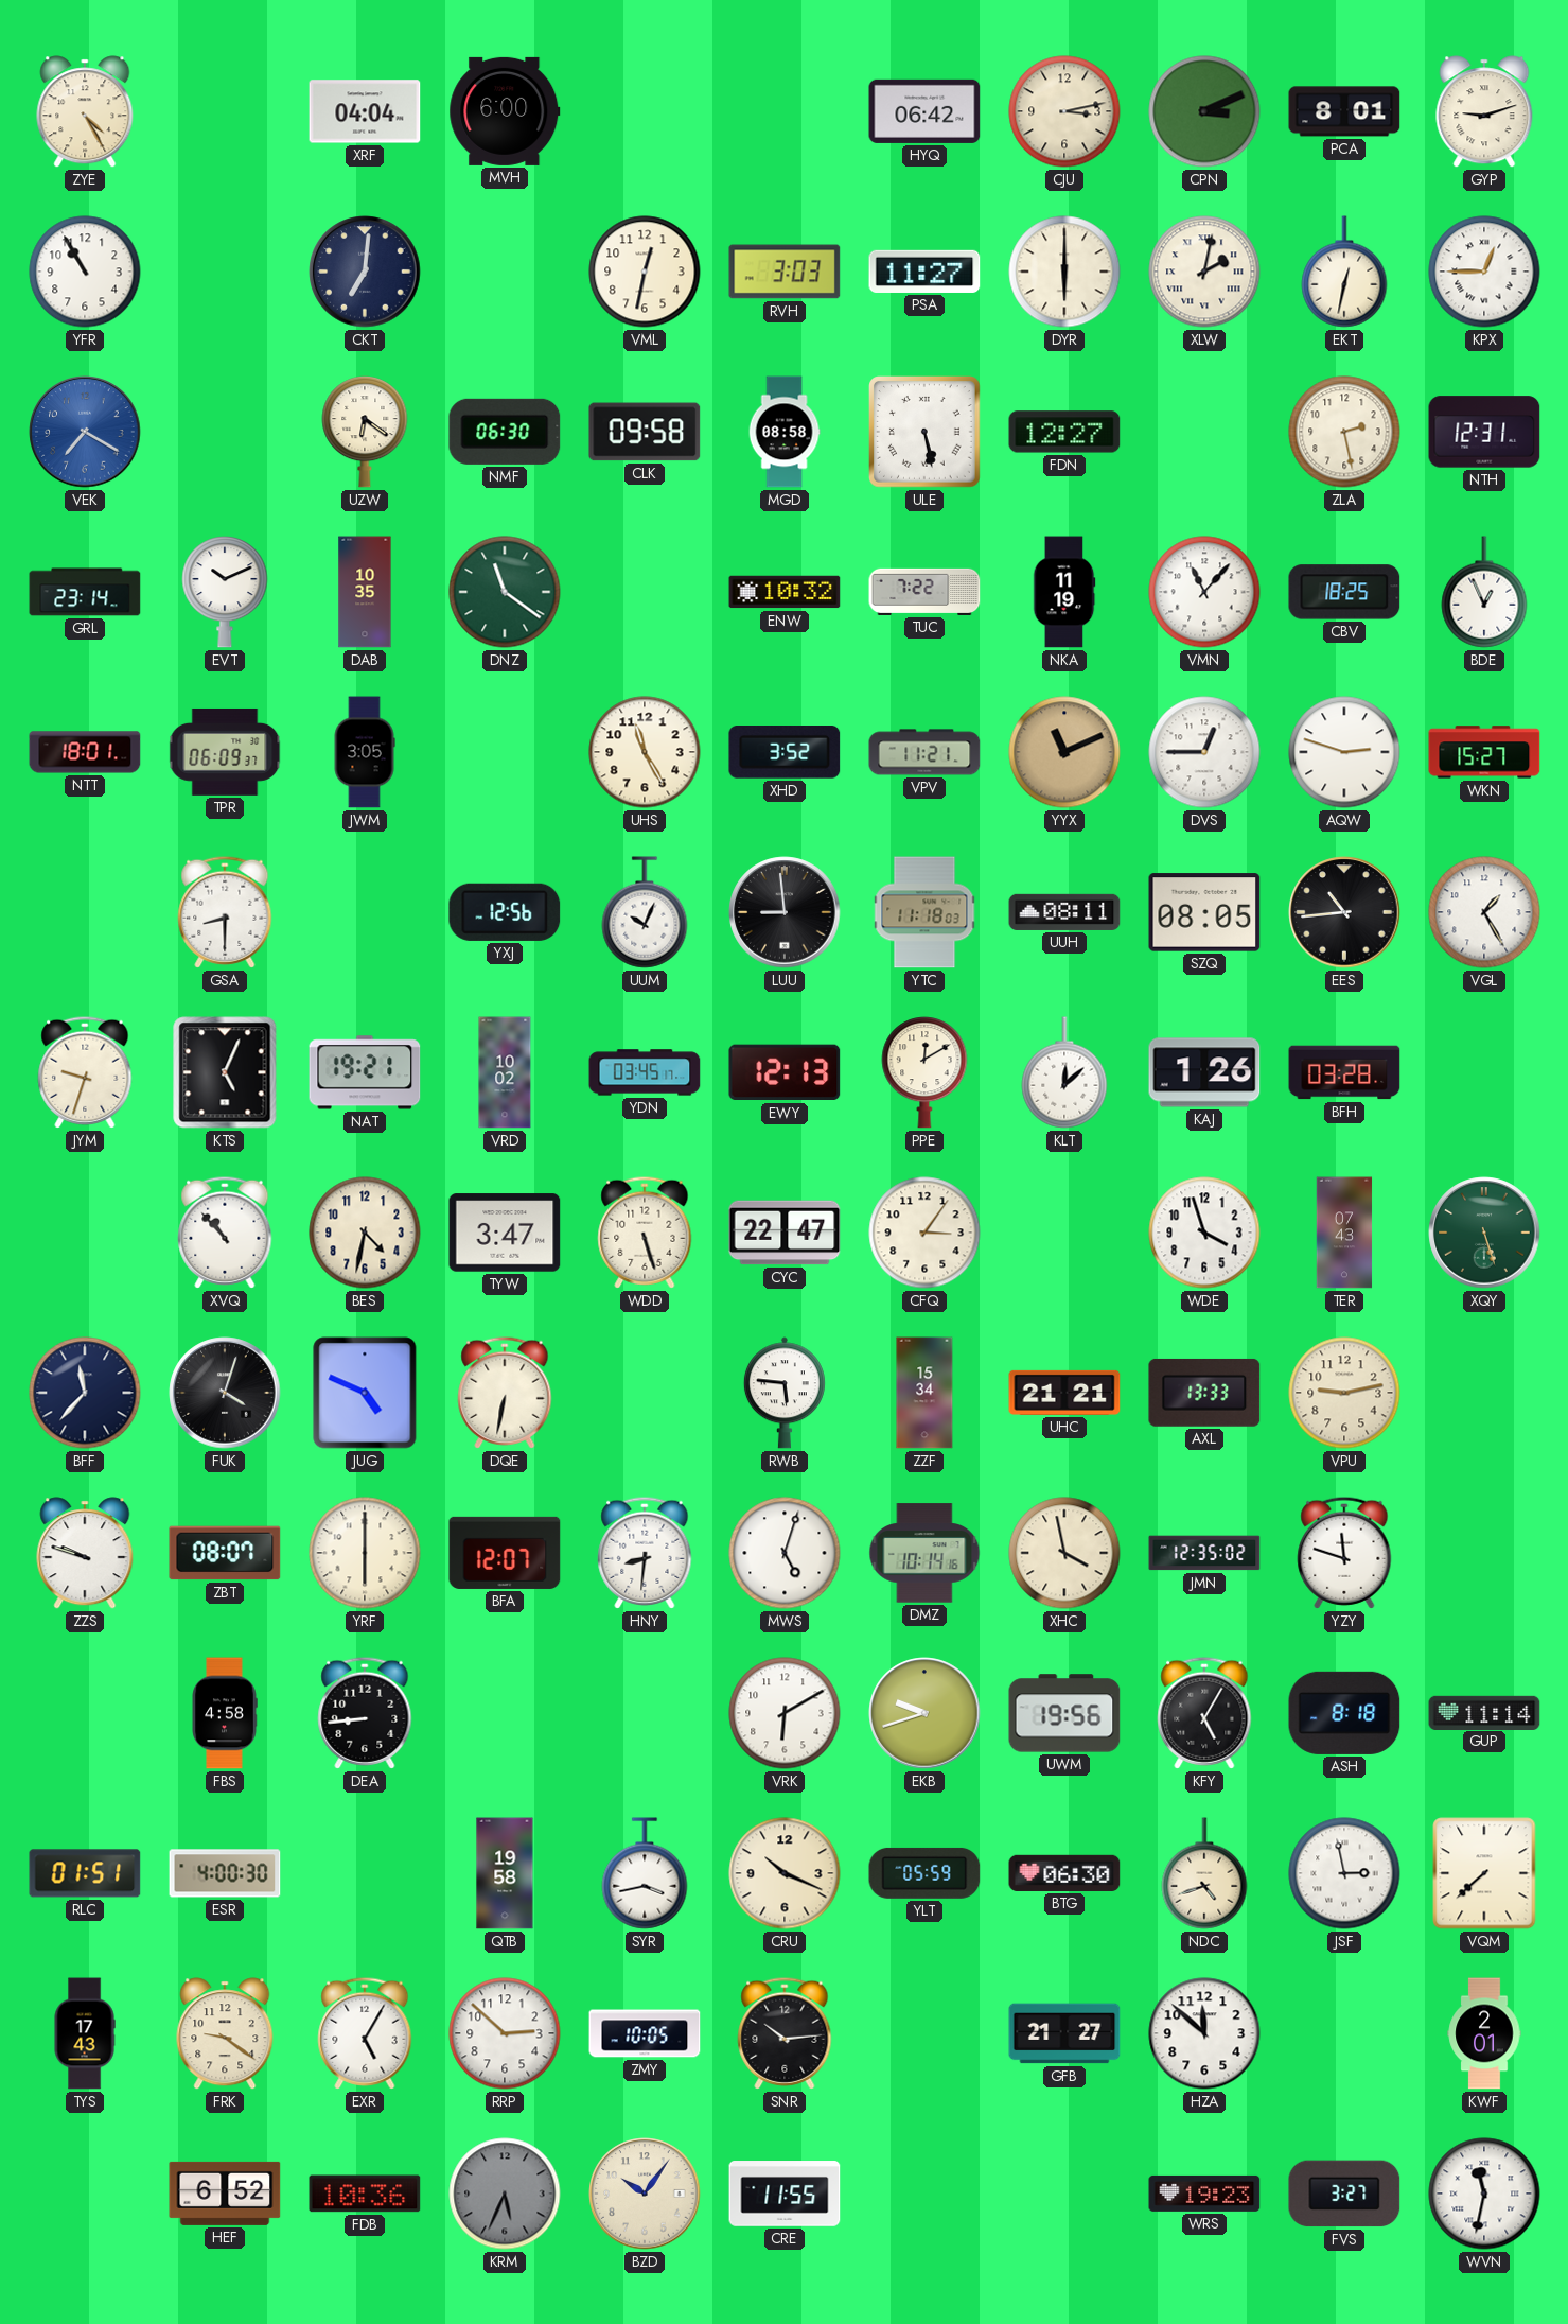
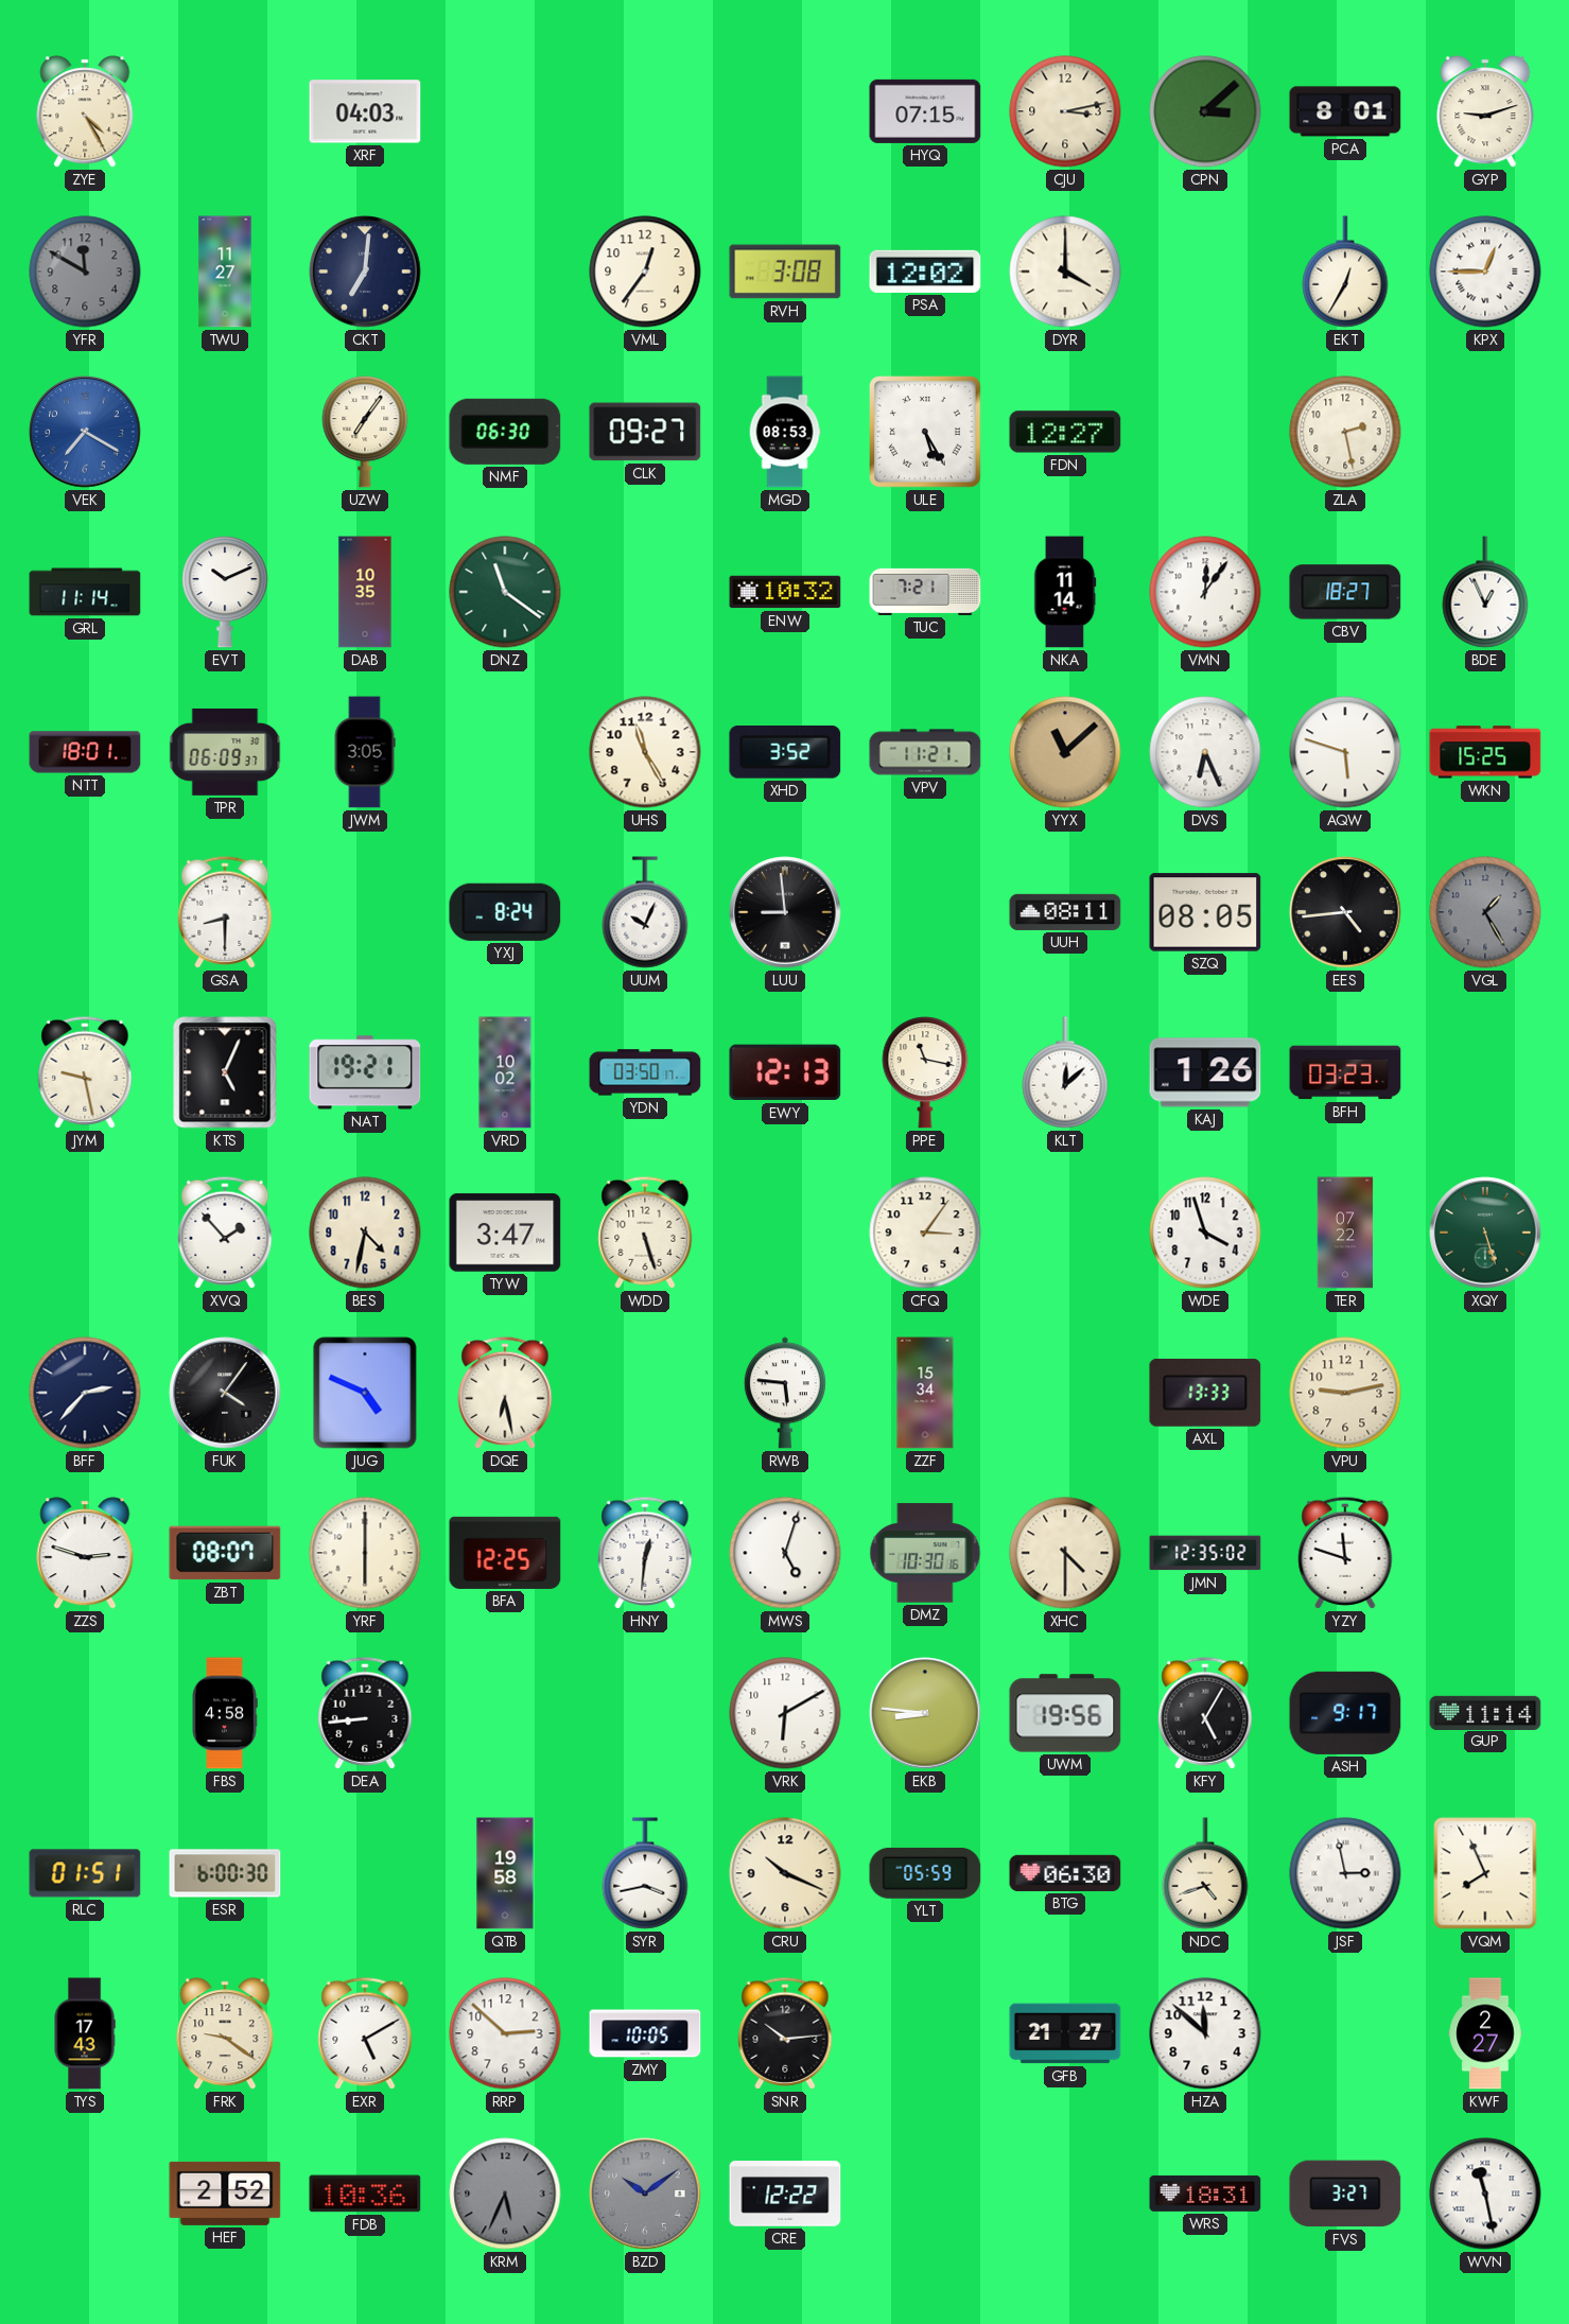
XRF: 04:04 -> 04:03 (365, 111)
MVH: 6:00 -> none (505, 111)
HYQ: 06:42 -> 07:15 (925, 111)
CPN: 3:11 -> 3:08 (1205, 111)
YFR: 10:55 -> 11:50 (85, 272)
YFR dial: white -> grey (85, 272)
TWU: none -> 11:27 (225, 272)
VML: 12:32 -> 12:36 (645, 272)
RVH: 3:03 -> 3:08 (785, 272)
PSA: 11:27 -> 12:02 (925, 272)
DYR: 6:00 -> 4:00 (1065, 272)
XLW: 2:02 -> none (1204, 272)
EKT: 12:32 -> 12:35 (1345, 272)
UZW: 6:21 -> 7:06 (365, 432)
CLK: 09:58 -> 09:27 (645, 432)
MGD: 08:58 -> 08:53 (785, 432)
ULE: 5:28 -> 5:25 (925, 432)
NTH: 12:31 -> none (1484, 432)
GRL: 23:14 -> 11:14 (85, 592)
TUC: 7:22 -> 7:21 (925, 592)
NKA: 11:19 -> 11:14 (1065, 592)
VMN: 11:07 -> 12:06 (1205, 592)
CBV: 18:25 -> 18:27 (1345, 592)
YYX: 11:11 -> 11:08 (1065, 752)
DVS: 12:45 -> 6:26 (1205, 752)
AQW: 2:48 -> 5:48 (1345, 752)
WKN: 15:27 -> 15:25 (1485, 752)
YXJ: 12:56 -> 8:24 (505, 912)
YTC: 11:18 -> none (924, 912)
EES: 10:44 -> 4:44 (1345, 912)
VGL dial: white -> grey (1485, 912)
JYM: 9:33 -> 9:28 (85, 1072)
YDN: 03:45 -> 03:50 (645, 1072)
PPE: 12:10 -> 11:17 (925, 1072)
BFH: 03:28 -> 03:23 (1345, 1072)
XVQ: 10:53 -> 1:53 (225, 1233)
CYC: 22:47 -> none (785, 1233)
TER: 07:43 -> 07:22 (1345, 1233)
BFF: 11:37 -> 2:37 (85, 1393)
FUK: 4:03 -> 4:06 (225, 1393)
DQE: 6:32 -> 6:28 (505, 1393)
UHC: 21:21 -> none (1064, 1393)
ZZS: 9:48 -> 2:48 (85, 1553)
BFA: 12:07 -> 12:25 (505, 1553)
HNY: 8:31 -> 12:31 (645, 1553)
DMZ: 10:14 -> 10:30 (925, 1553)
XHC: 3:58 -> 4:30 (1065, 1553)
EKB: 9:42 -> 8:46 (925, 1713)
ASH: 8:18 -> 9:17 (1345, 1713)
ESR: 4:00 -> 6:00 (225, 1873)
VQM: 7:38 -> 7:56 (1485, 1873)
EXR: 5:05 -> 5:10 (365, 2033)
KWF: 2:01 -> 2:27 (1485, 2033)
HEF: 6:52 -> 2:52 (225, 2194)
BZD: 10:06 -> 10:09 (645, 2194)
BZD dial: cream -> grey (645, 2194)
CRE: 11:55 -> 12:22 (785, 2194)
WRS: 19:23 -> 18:31 (1205, 2194)
WVN: 11:32 -> 11:28 (1485, 2194)
